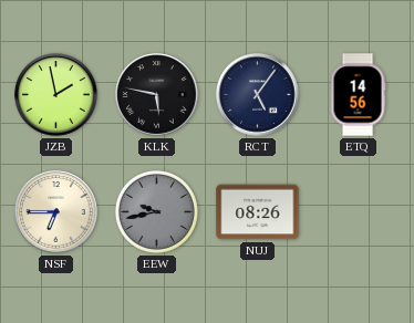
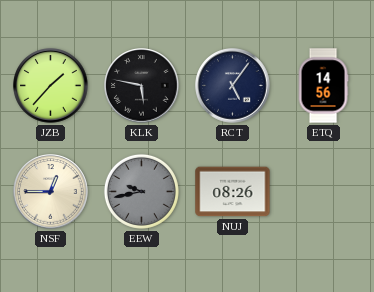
JZB: 1:58 -> 1:37 (51, 86)
NSF: 6:45 -> 12:45 (51, 192)
